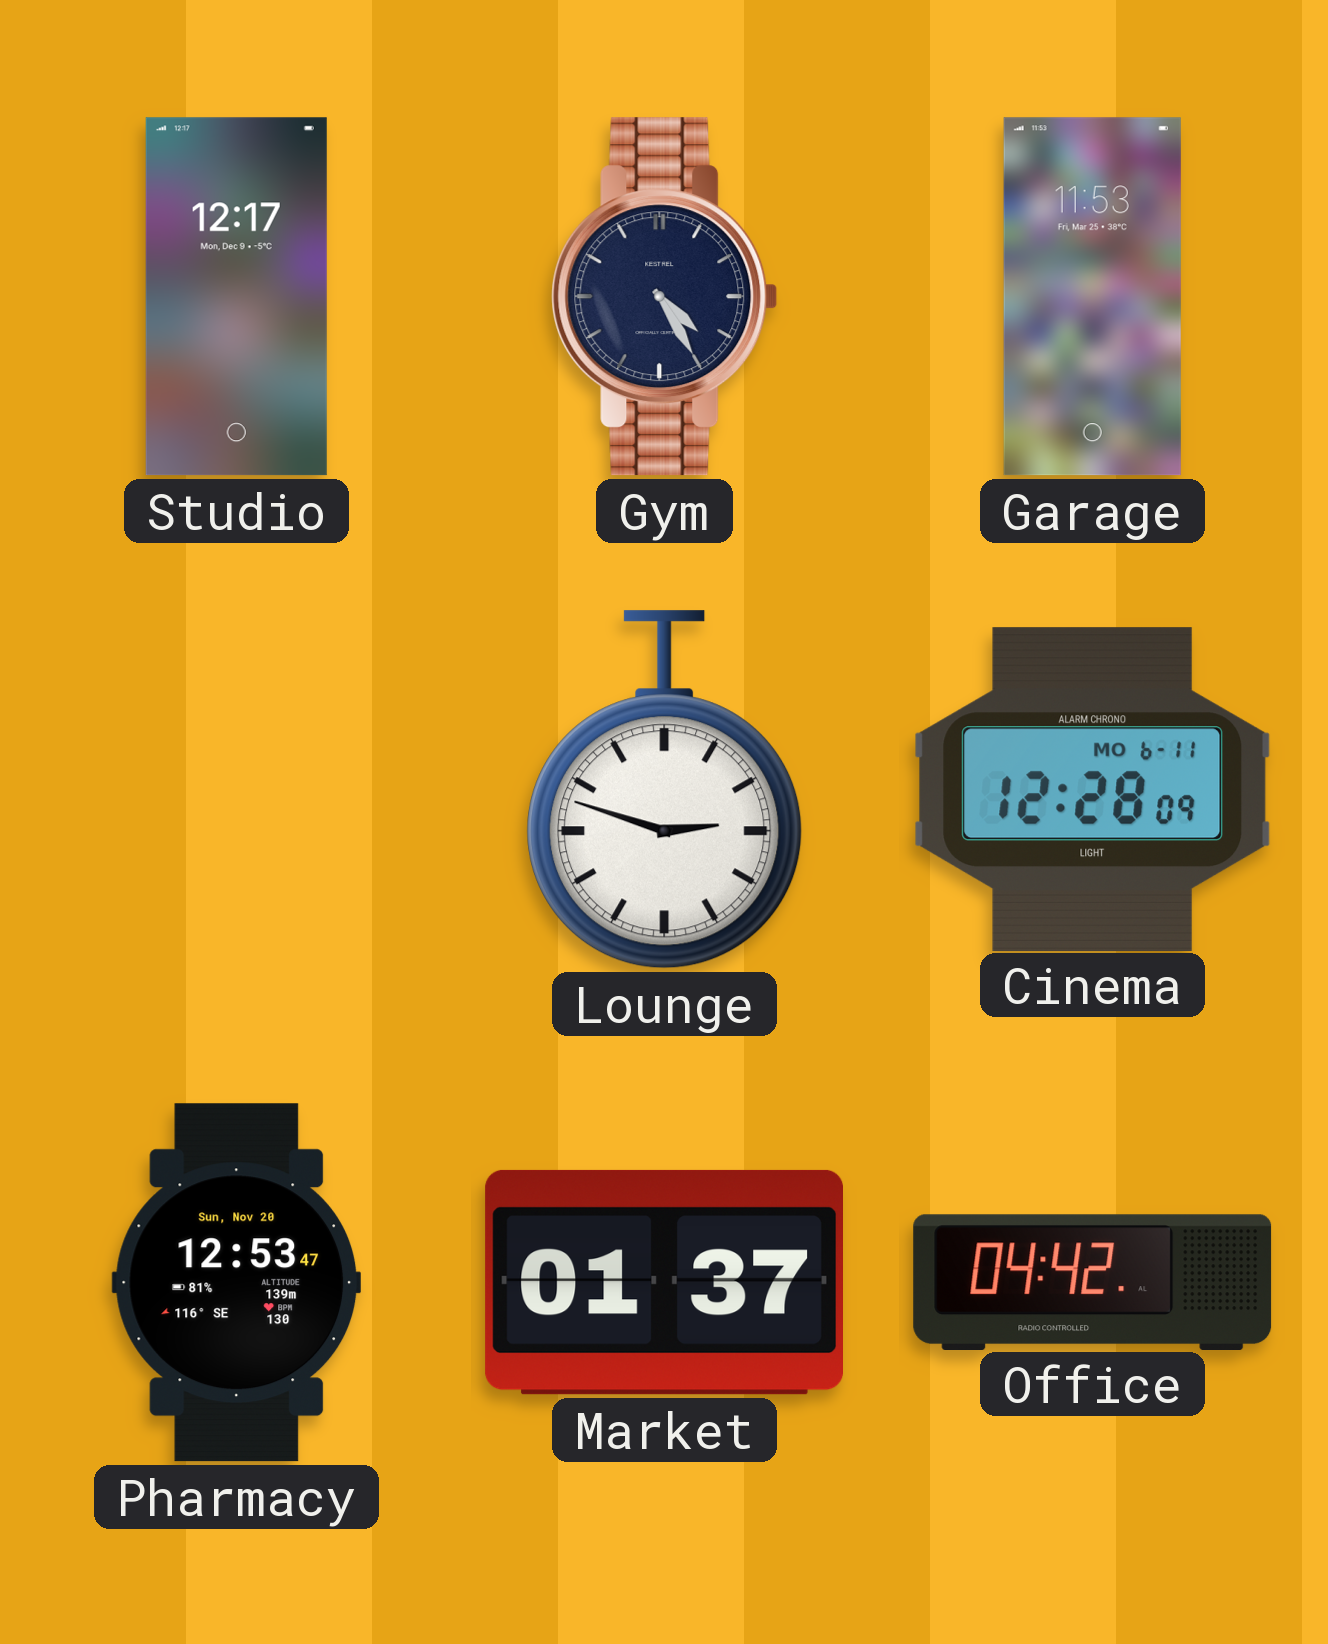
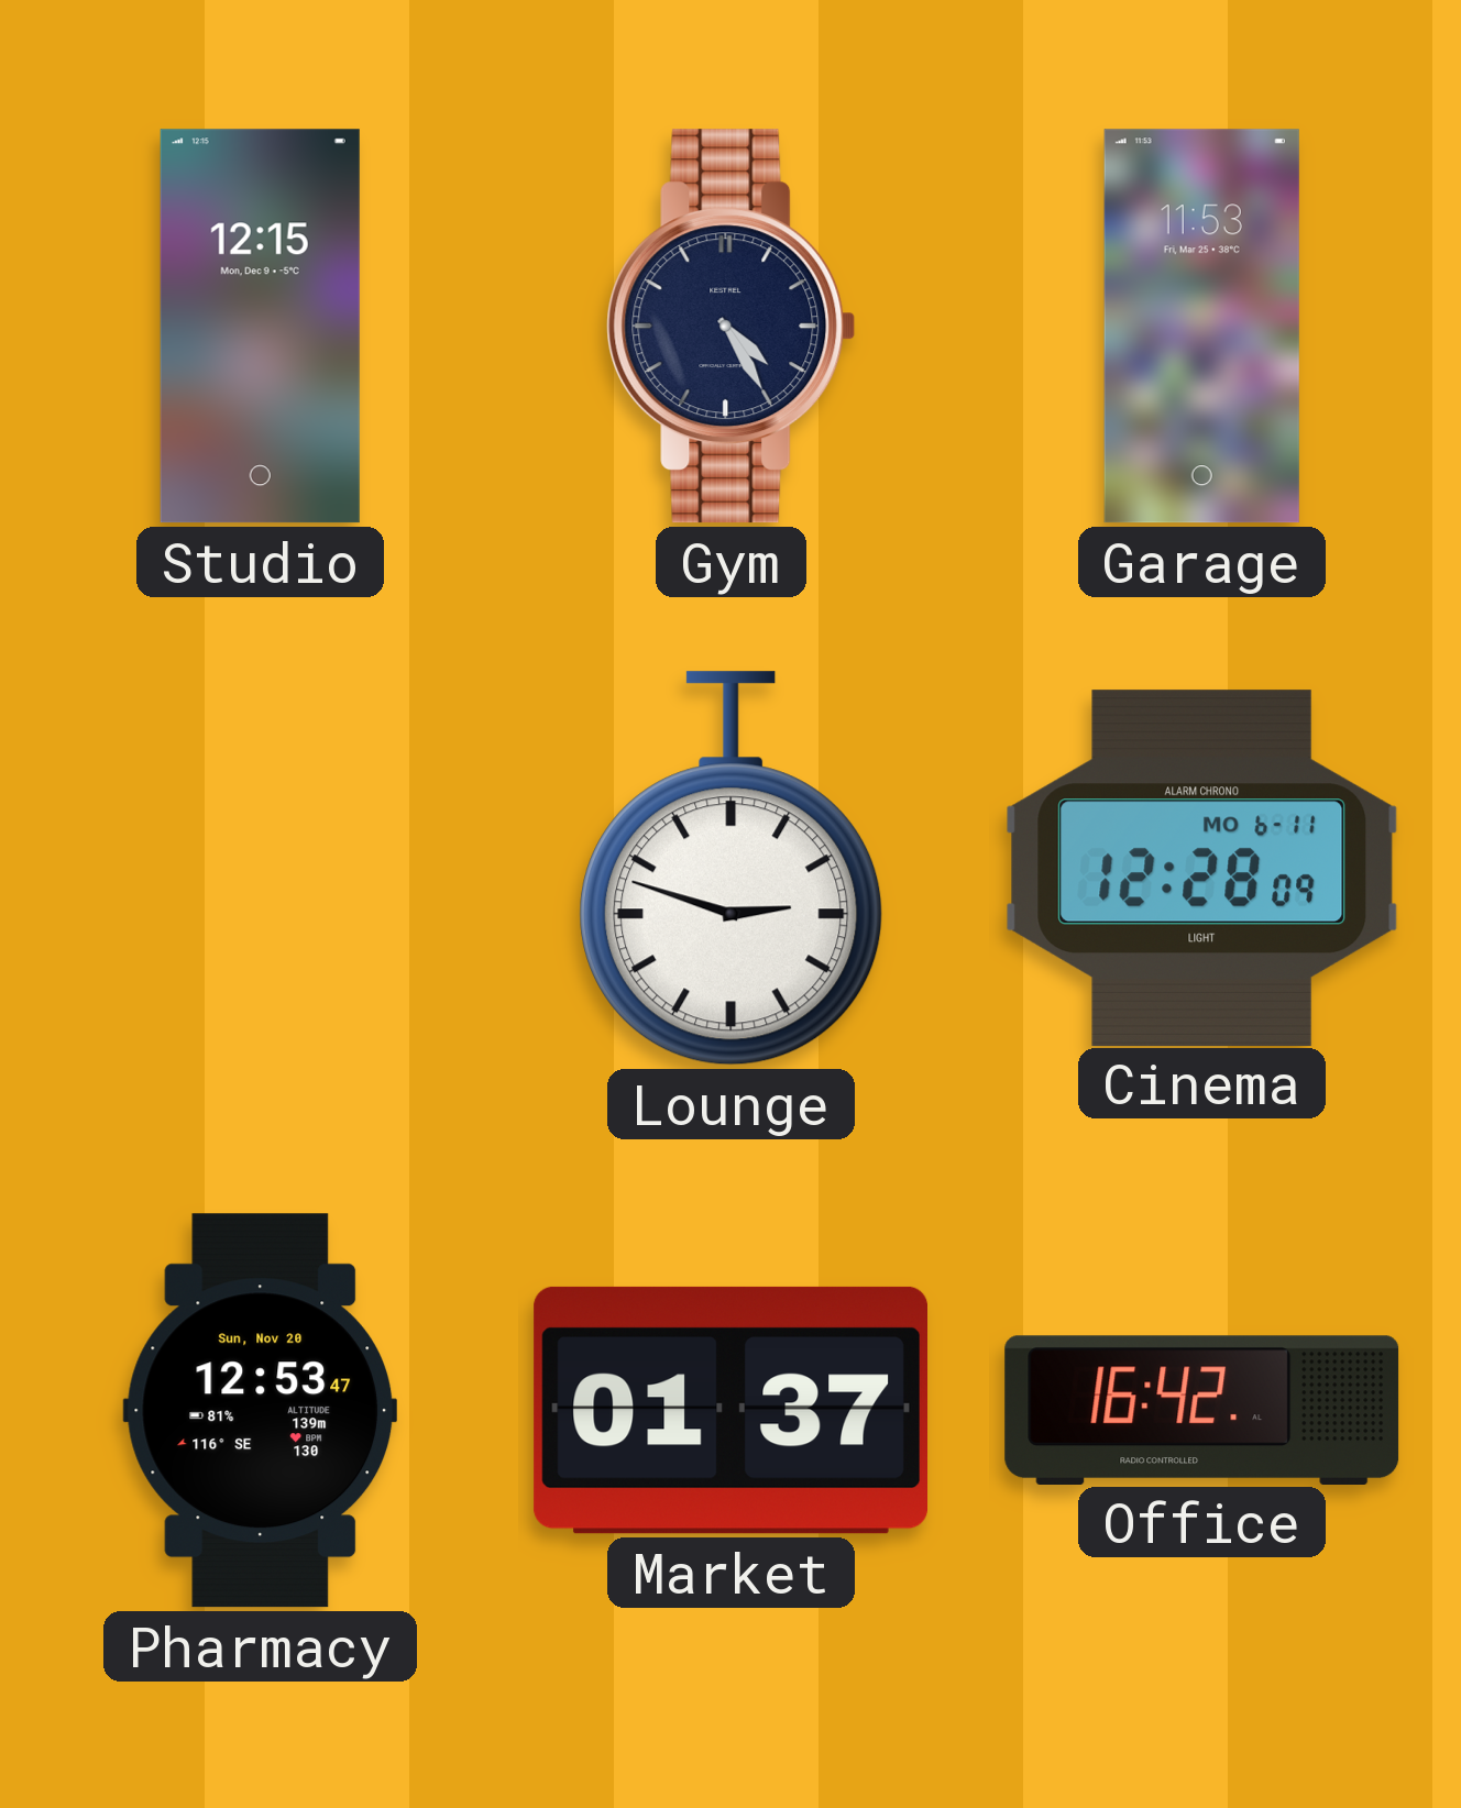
Studio: 12:17 -> 12:15 (260, 327)
Office: 04:42 -> 16:42 (1202, 1410)
